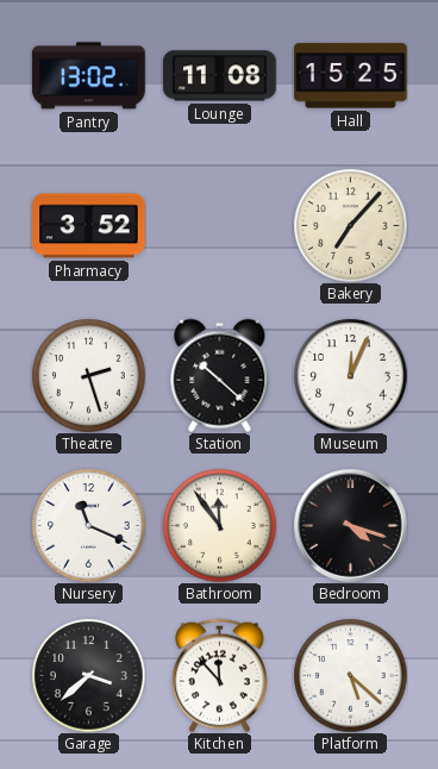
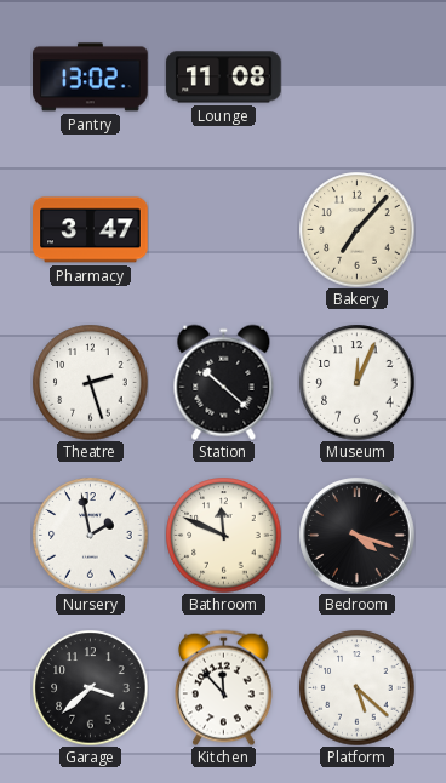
Hall: 15:25 -> none (351, 76)
Pharmacy: 3:52 -> 3:47 (91, 230)
Nursery: 11:19 -> 1:58 (90, 535)
Bathroom: 11:54 -> 11:49 (223, 535)
